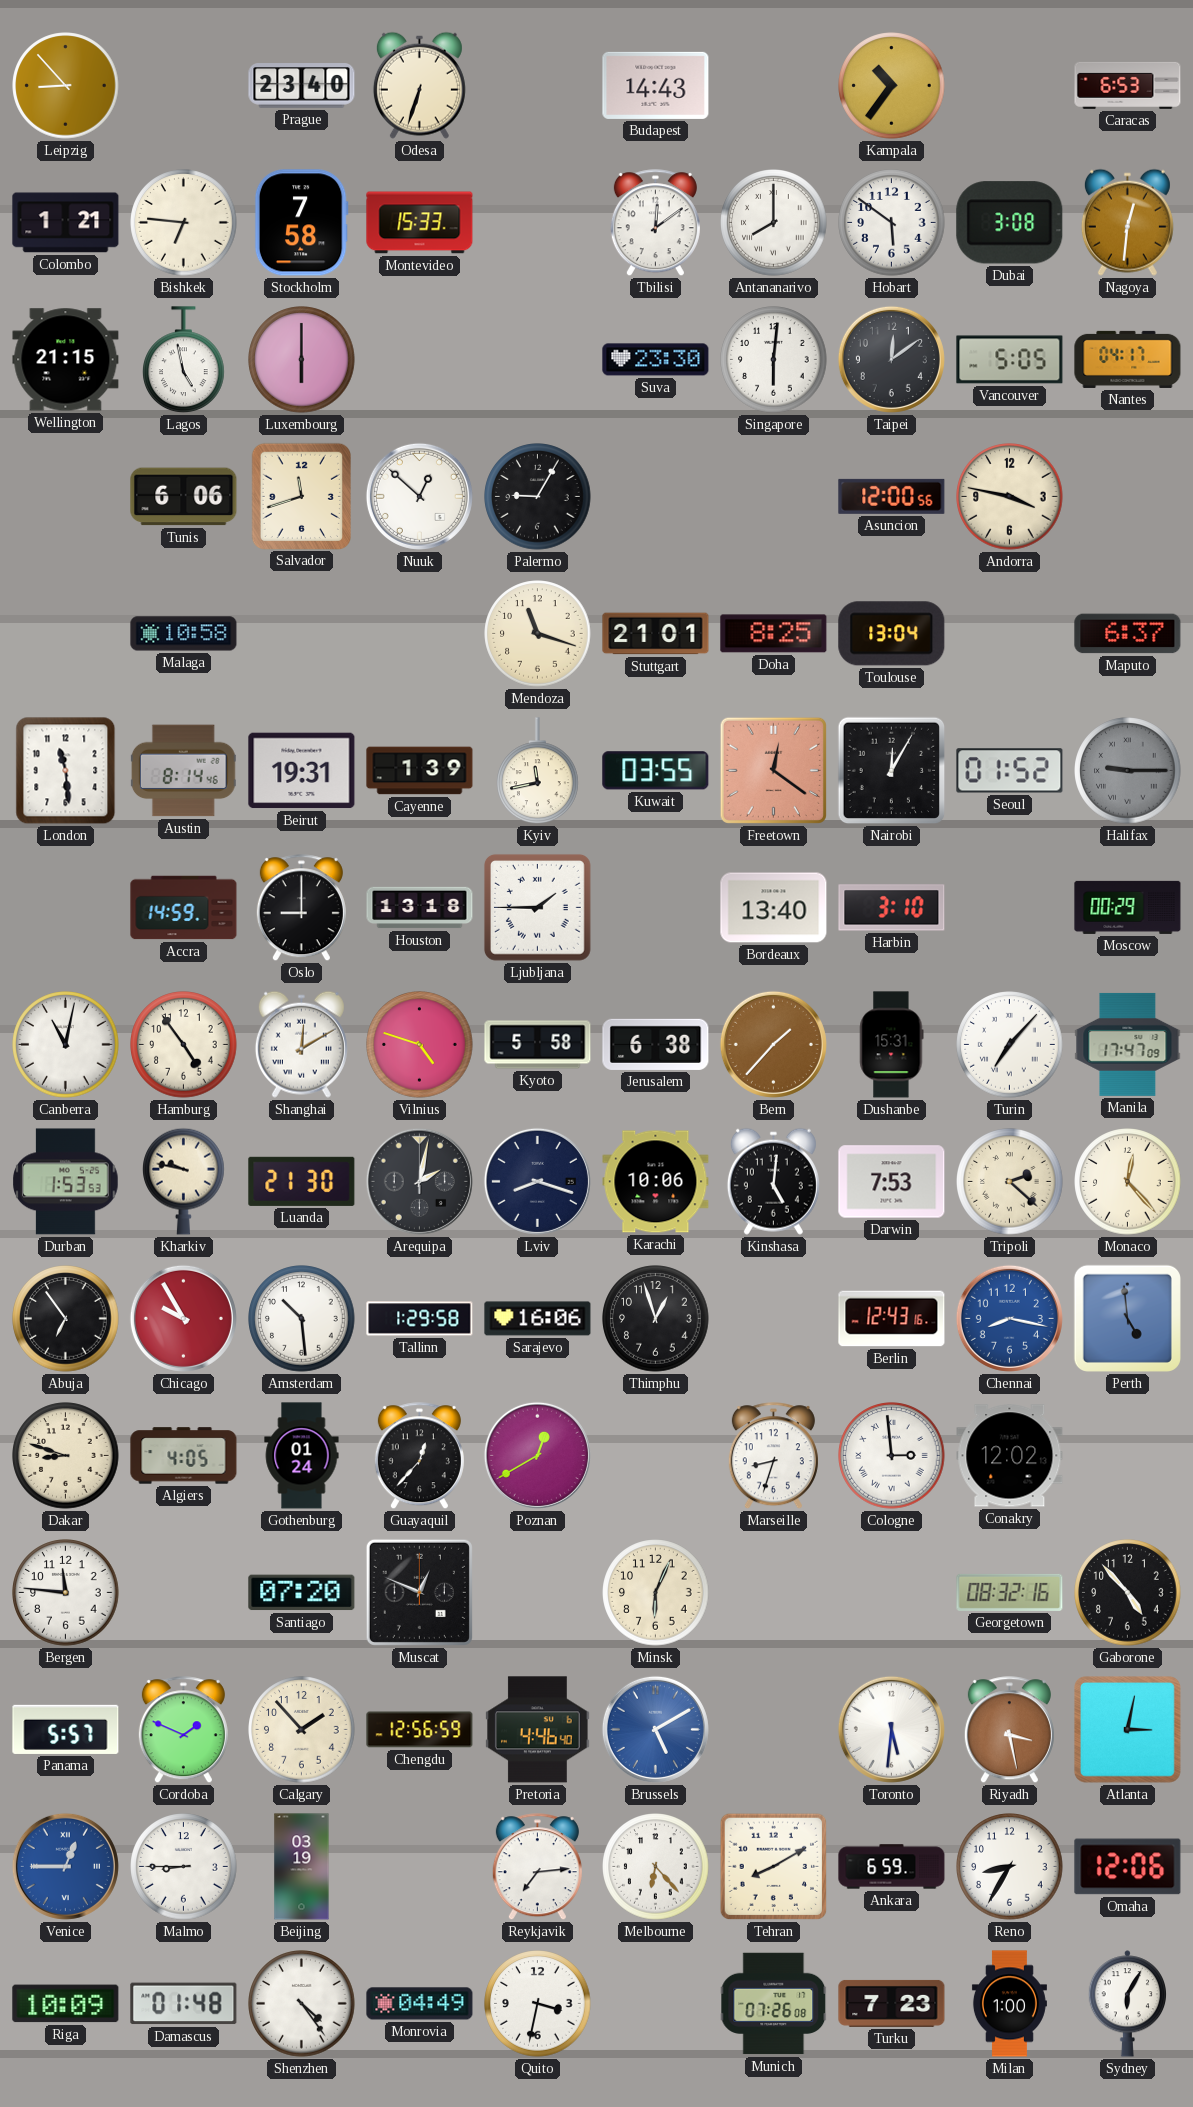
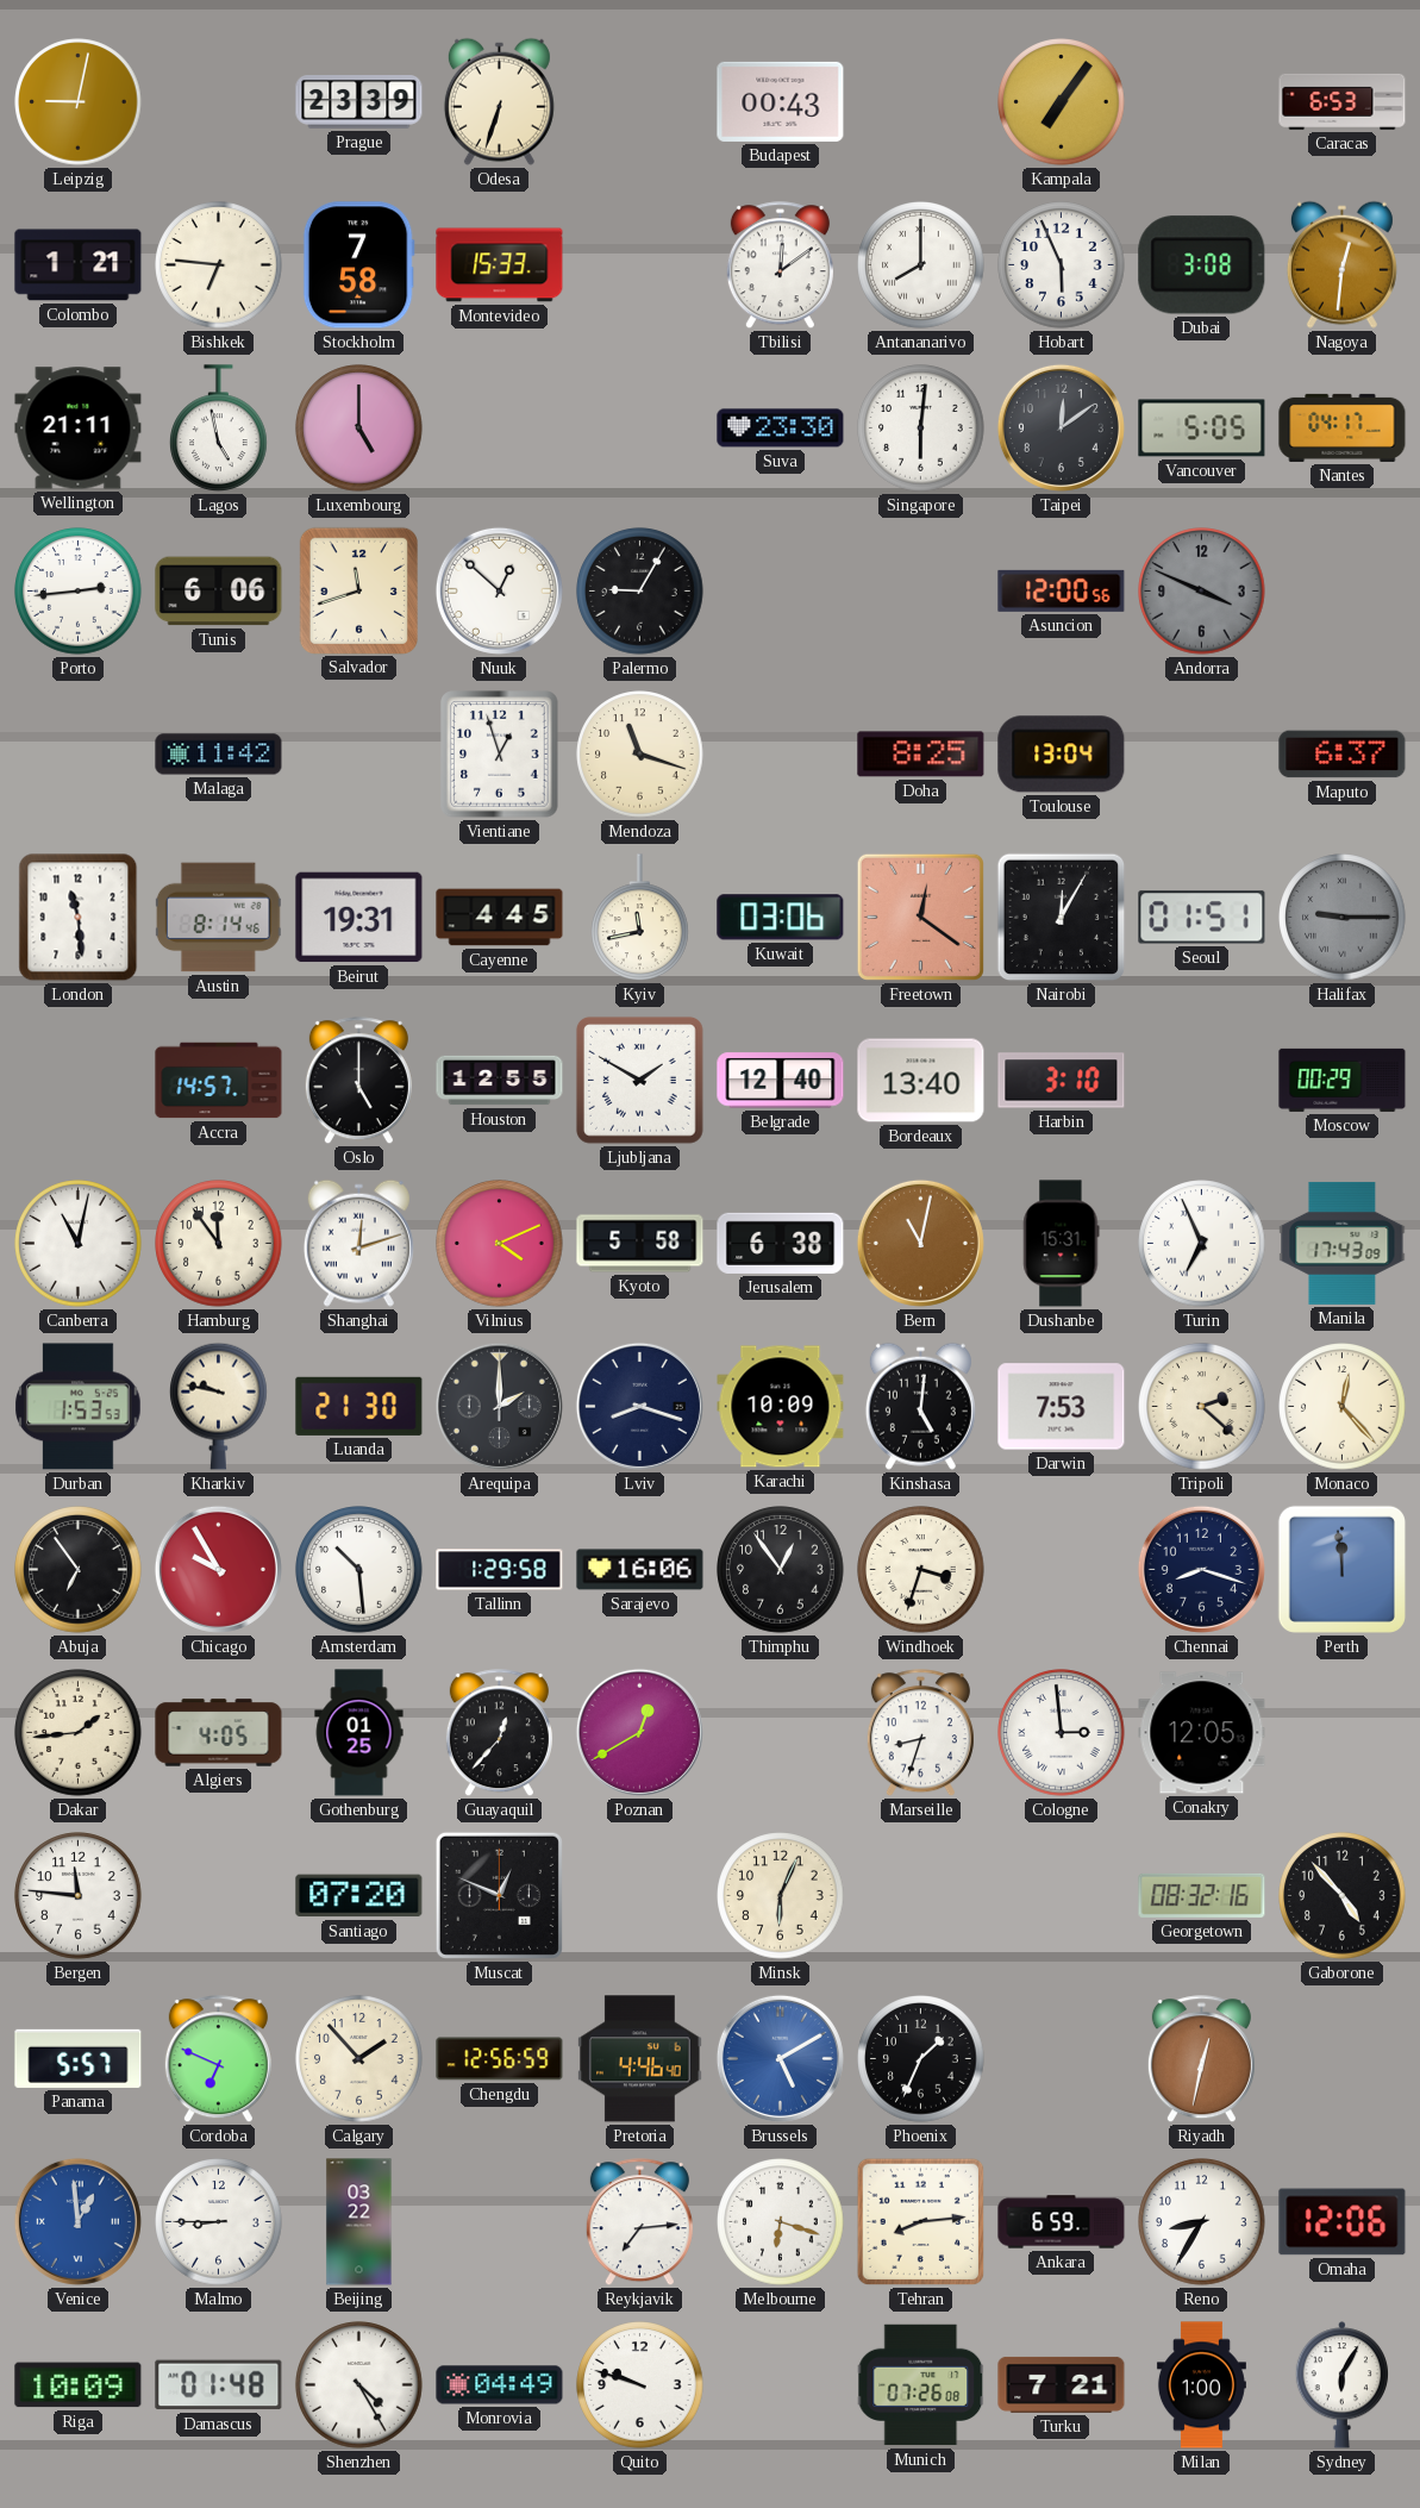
Leipzig: 8:53 -> 9:02 (79, 102)
Prague: 23:40 -> 23:39 (359, 102)
Budapest: 14:43 -> 00:43 (781, 101)
Kampala: 10:36 -> 7:06 (1062, 102)
Hobart: 5:51 -> 5:56 (1062, 265)
Wellington: 21:15 -> 21:11 (79, 429)
Luxembourg: 6:00 -> 5:00 (359, 429)
Porto: none -> 2:44 (79, 592)
Andorra: 3:47 -> 3:49 (1202, 592)
Andorra dial: cream -> grey (1202, 592)
Malaga: 10:58 -> 11:42 (219, 755)
Vientiane: none -> 12:57 (500, 755)
Stuttgart: 21:01 -> none (656, 634)
Cayenne: 1:39 -> 4:45 (500, 918)
Kuwait: 03:55 -> 03:06 (781, 918)
Seoul: 01:52 -> 01:51 (1202, 918)
Accra: 14:59 -> 14:57 (219, 1081)
Oslo: 9:00 -> 5:00 (358, 1081)
Houston: 13:18 -> 12:55 (500, 1081)
Ljubljana: 1:45 -> 1:50 (639, 1080)
Belgrade: none -> 12:40 (781, 1081)
Hamburg: 4:54 -> 11:54 (219, 1244)
Shanghai: 12:10 -> 12:12 (358, 1243)
Vilnius: 4:48 -> 4:11 (500, 1244)
Bern: 1:37 -> 11:02 (920, 1243)
Turin: 7:07 -> 6:56 (1202, 1244)
Manila: 17:47 -> 17:43 (1343, 1243)
Arequipa: 2:02 -> 2:00 (499, 1406)
Karachi: 10:06 -> 10:09 (781, 1407)
Thimphu: 12:57 -> 12:54 (781, 1570)
Windhoek: none -> 3:33 (921, 1570)
Berlin: 12:43 -> none (892, 1319)
Chennai: 8:17 -> 8:18 (1201, 1569)
Chennai dial: blue -> navy (1201, 1569)
Perth: 4:59 -> 11:59 (1341, 1569)
Dakar: 8:48 -> 1:44 (79, 1733)
Gothenburg: 01:24 -> 01:25 (359, 1733)
Conakry: 12:02 -> 12:05 (1202, 1733)
Cordoba: 1:49 -> 6:49 (218, 2059)
Phoenix: none -> 1:34 (921, 2059)
Toronto: 5:31 -> none (891, 1729)
Riyadh: 3:28 -> 12:32 (1201, 2059)
Atlanta: 3:02 -> none (1127, 1729)
Venice: 12:45 -> 12:59 (77, 2221)
Beijing: 03:19 -> 03:22 (359, 2222)
Melbourne: 6:23 -> 6:18 (781, 2222)
Tehran: 8:10 -> 8:14 (921, 2222)
Shenzhen: 4:24 -> 4:25 (359, 2385)
Quito: 3:32 -> 9:48 (640, 2385)
Turku: 7:23 -> 7:21 (1062, 2384)
